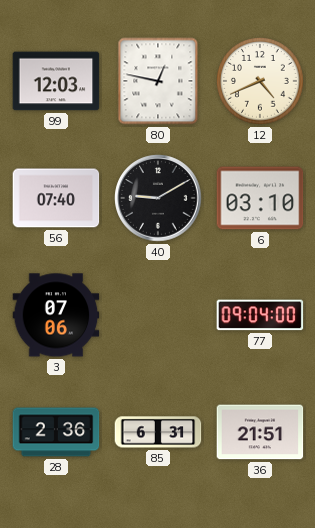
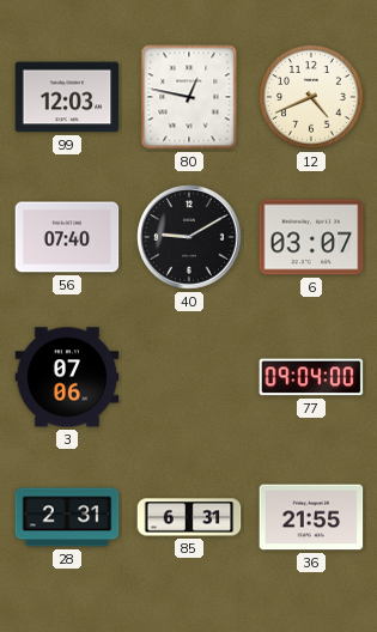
6: 03:10 -> 03:07 (311, 237)
28: 2:36 -> 2:31 (67, 517)
36: 21:51 -> 21:55 (311, 517)
